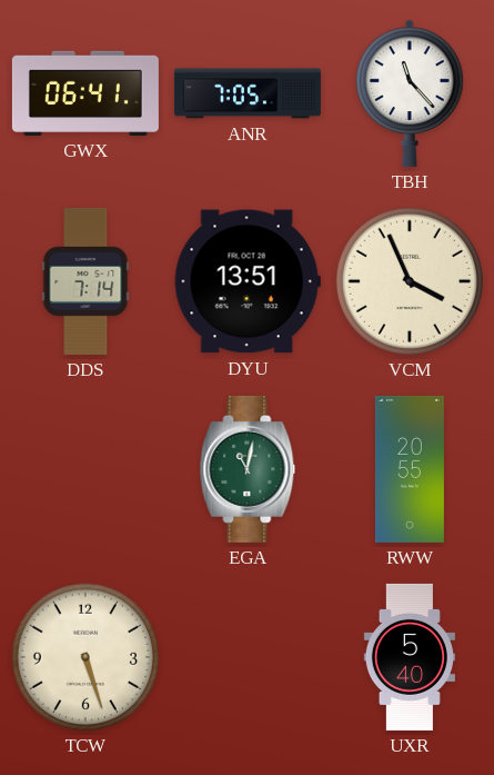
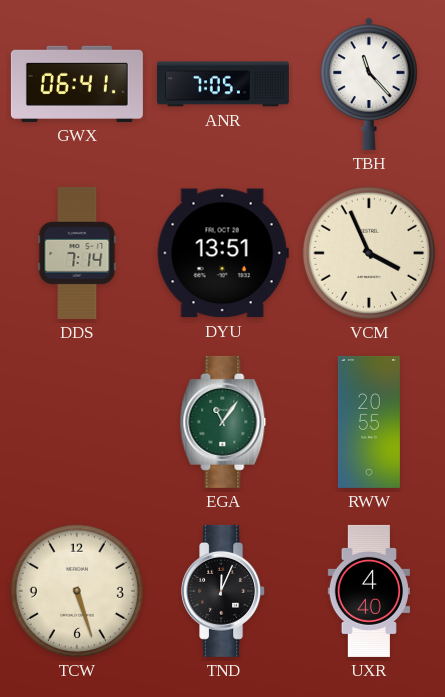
EGA: 11:02 -> 11:06 (223, 422)
TND: none -> 12:04 (224, 591)
UXR: 5:40 -> 4:40 (369, 591)
